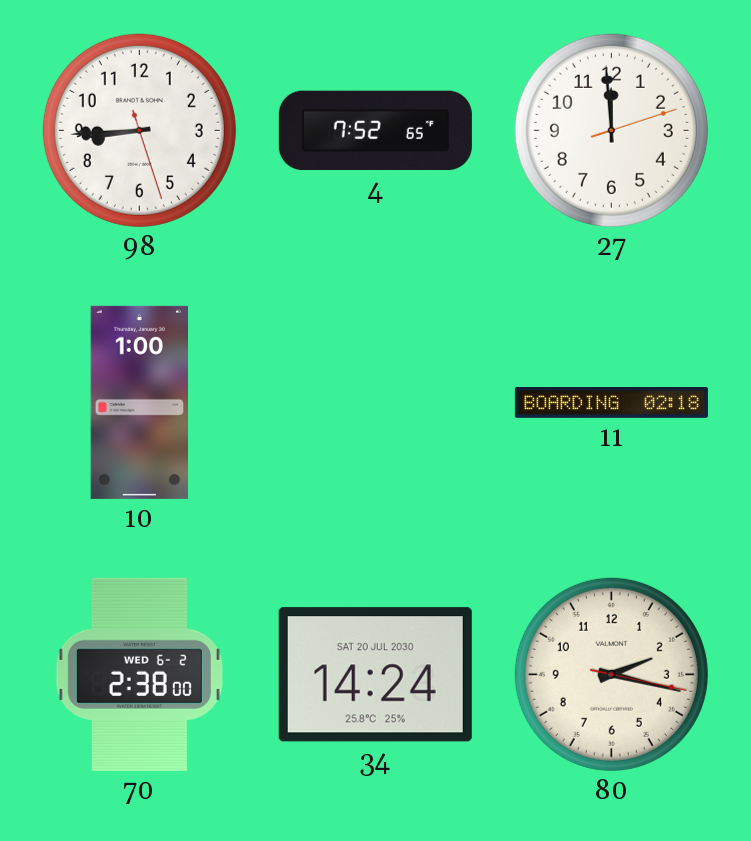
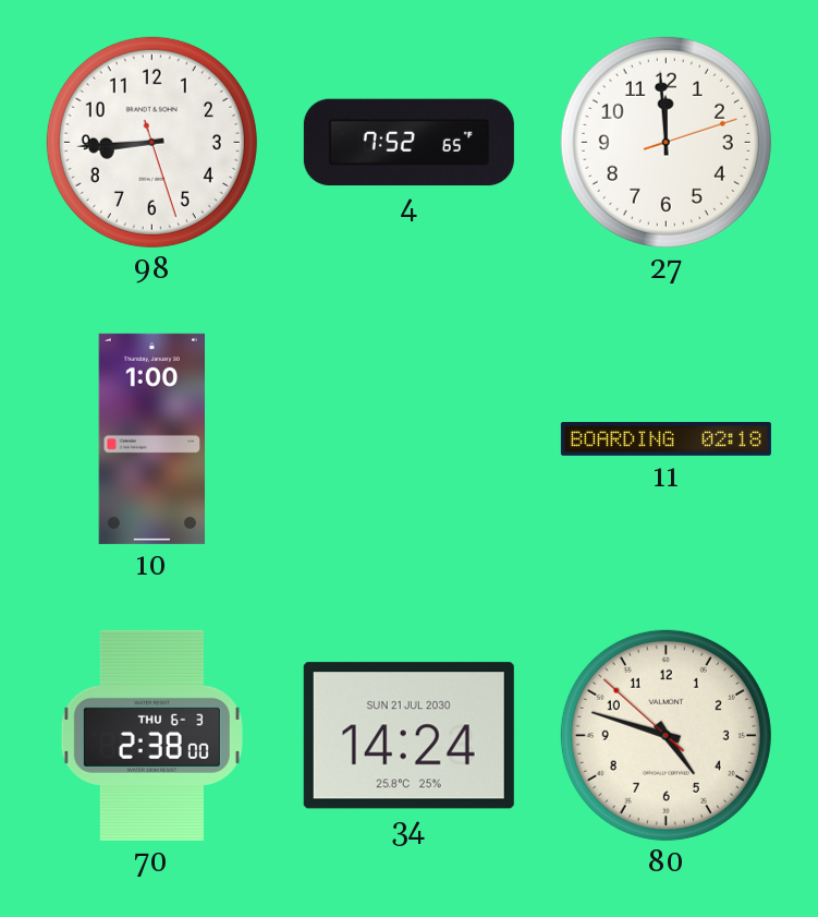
70 date: WED 6-2 -> THU 6-3 (151, 735)
34 date: SAT 20 JUL 2030 -> SUN 21 JUL 2030 (408, 736)
80: 2:17 -> 4:47 (666, 735)
